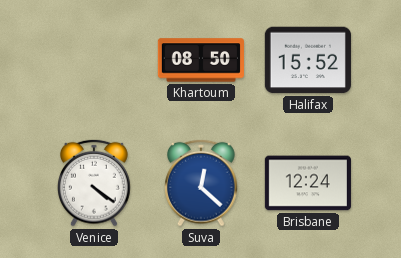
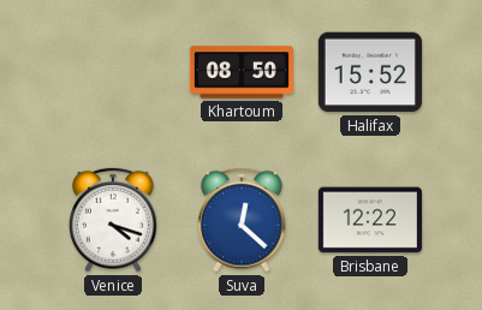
Venice: 4:21 -> 4:18 (114, 220)
Brisbane: 12:24 -> 12:22 (370, 220)
